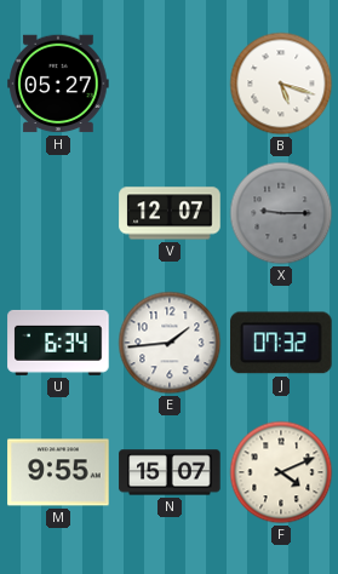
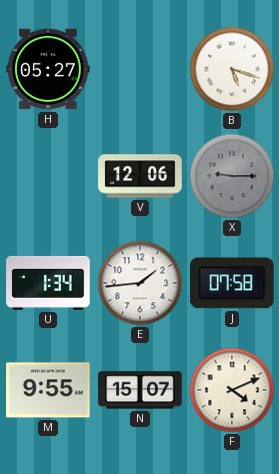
V: 12:07 -> 12:06 (140, 176)
U: 6:34 -> 1:34 (48, 283)
J: 07:32 -> 07:58 (233, 283)
